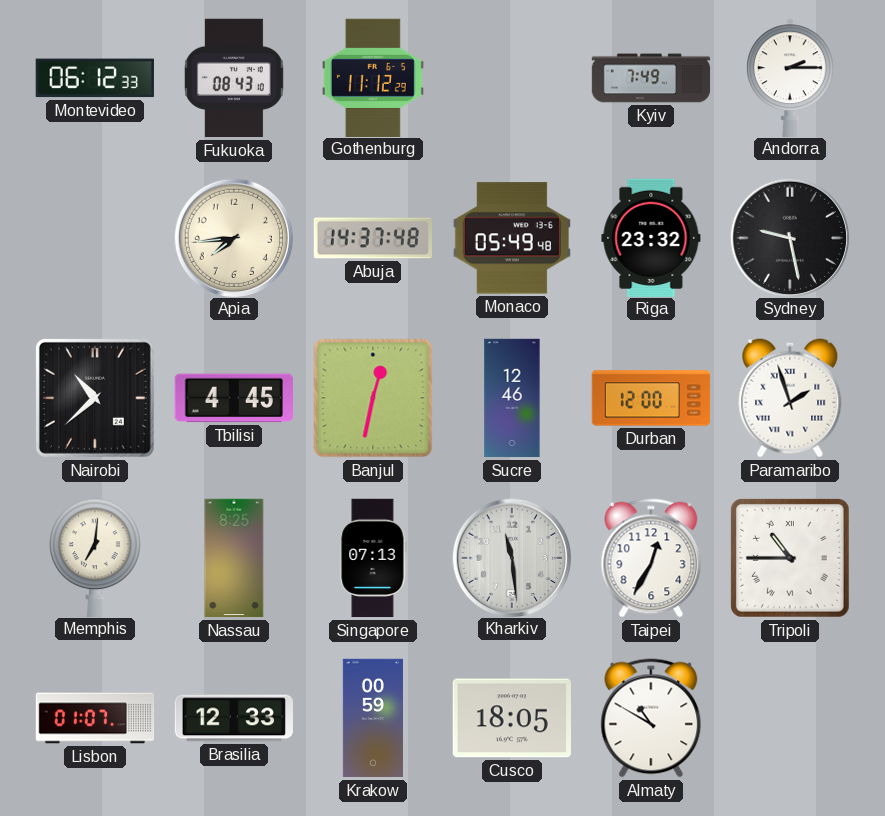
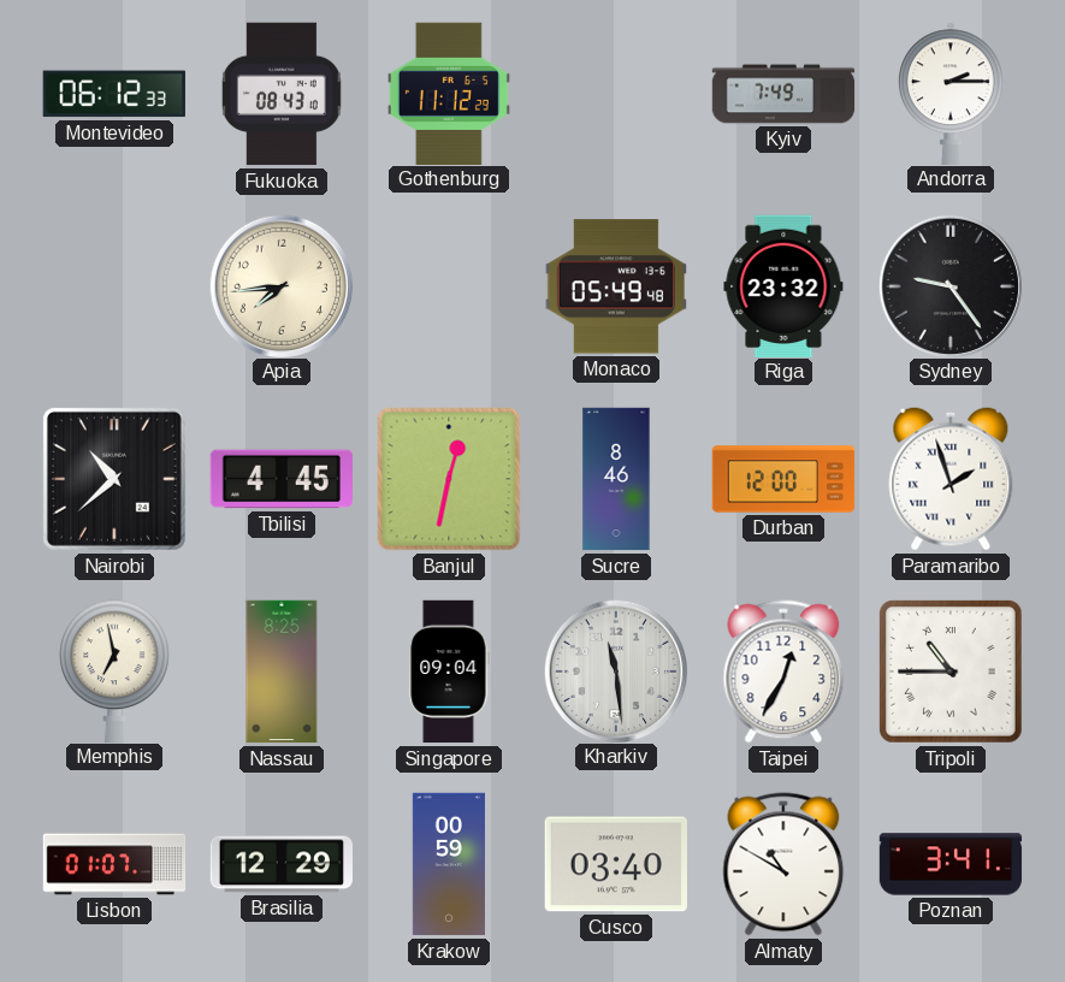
Abuja: 14:37 -> none (372, 238)
Sydney: 9:28 -> 9:24 (949, 285)
Sucre: 12:46 -> 8:46 (616, 479)
Memphis: 7:01 -> 6:58 (114, 670)
Singapore: 07:13 -> 09:04 (449, 672)
Brasilia: 12:33 -> 12:29 (280, 864)
Cusco: 18:05 -> 03:40 (616, 864)
Poznan: none -> 3:41 (951, 864)
